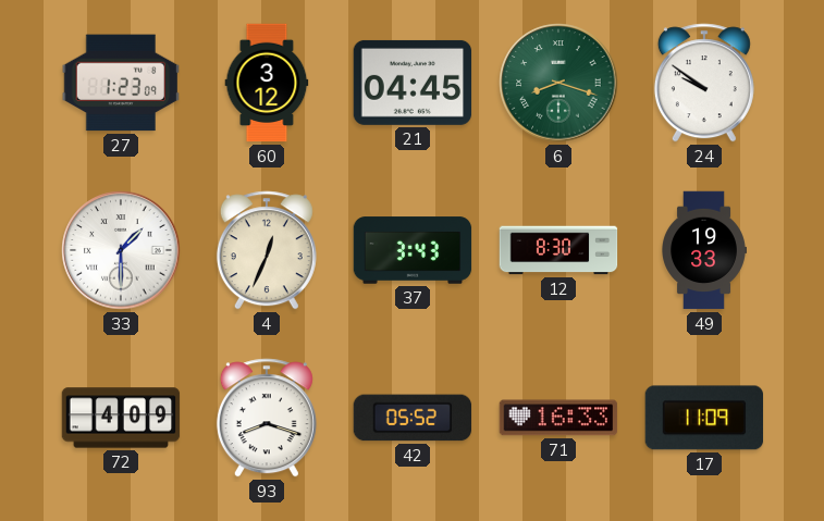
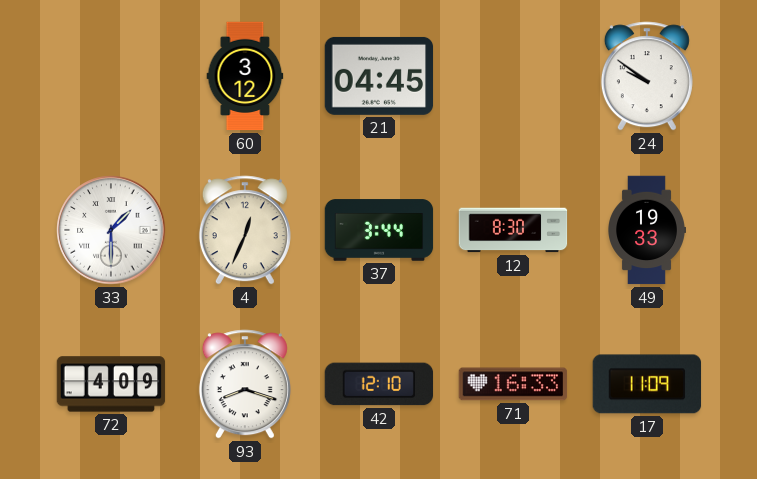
27: 1:23 -> none (121, 83)
6: 8:18 -> none (558, 83)
37: 3:43 -> 3:44 (379, 230)
42: 05:52 -> 12:10 (379, 384)
